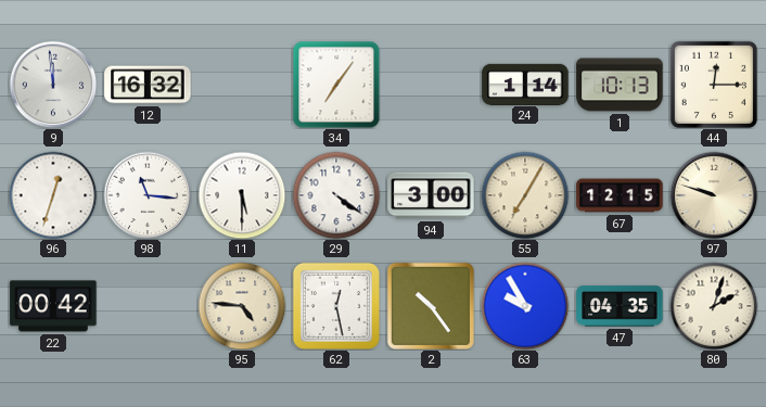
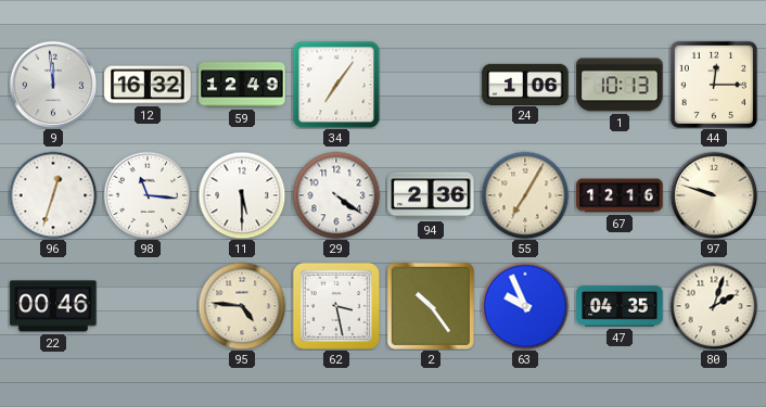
59: none -> 12:49 (242, 85)
24: 1:14 -> 1:06 (525, 84)
94: 3:00 -> 2:36 (431, 195)
67: 12:15 -> 12:16 (620, 195)
22: 00:42 -> 00:46 (53, 306)
62: 12:28 -> 3:28 (336, 306)
63: 9:55 -> 9:56 (525, 306)
